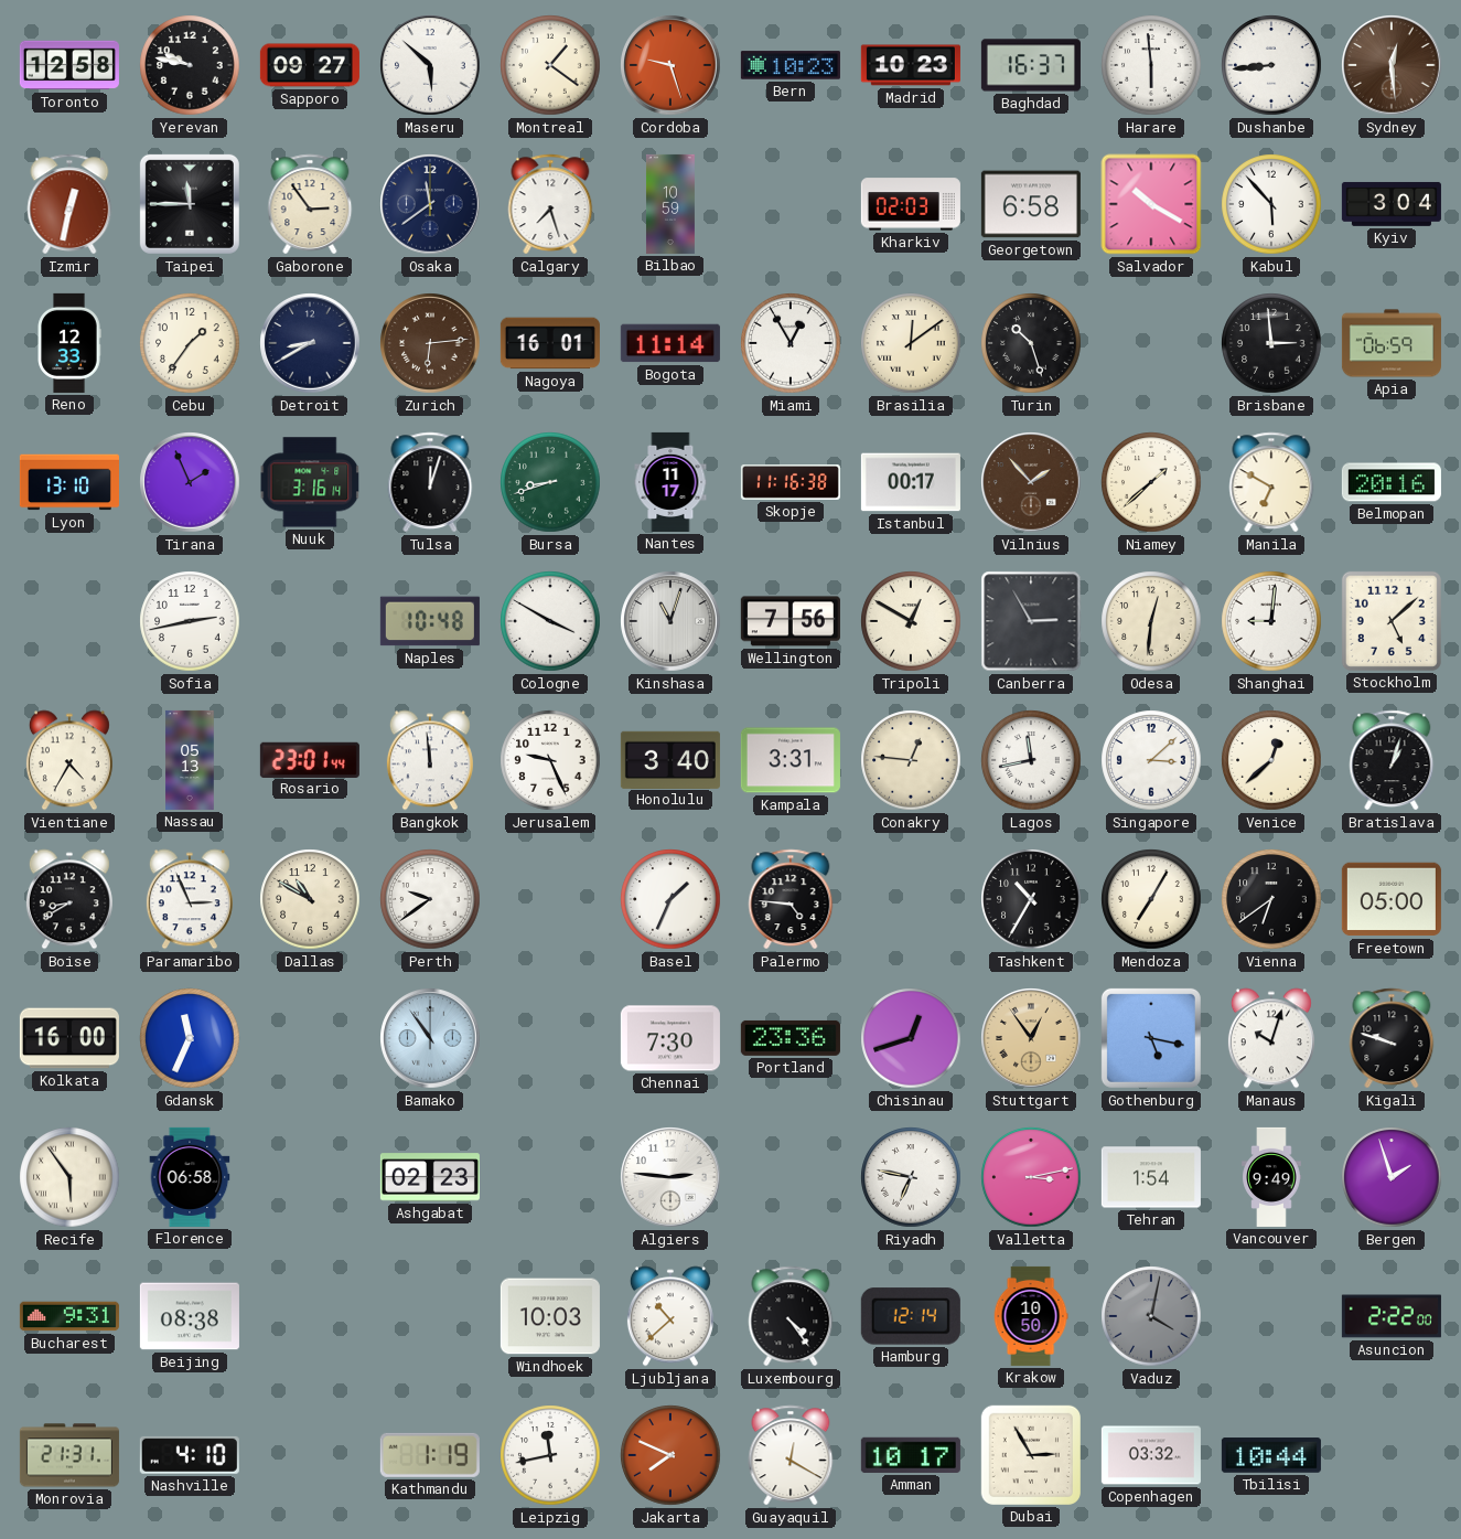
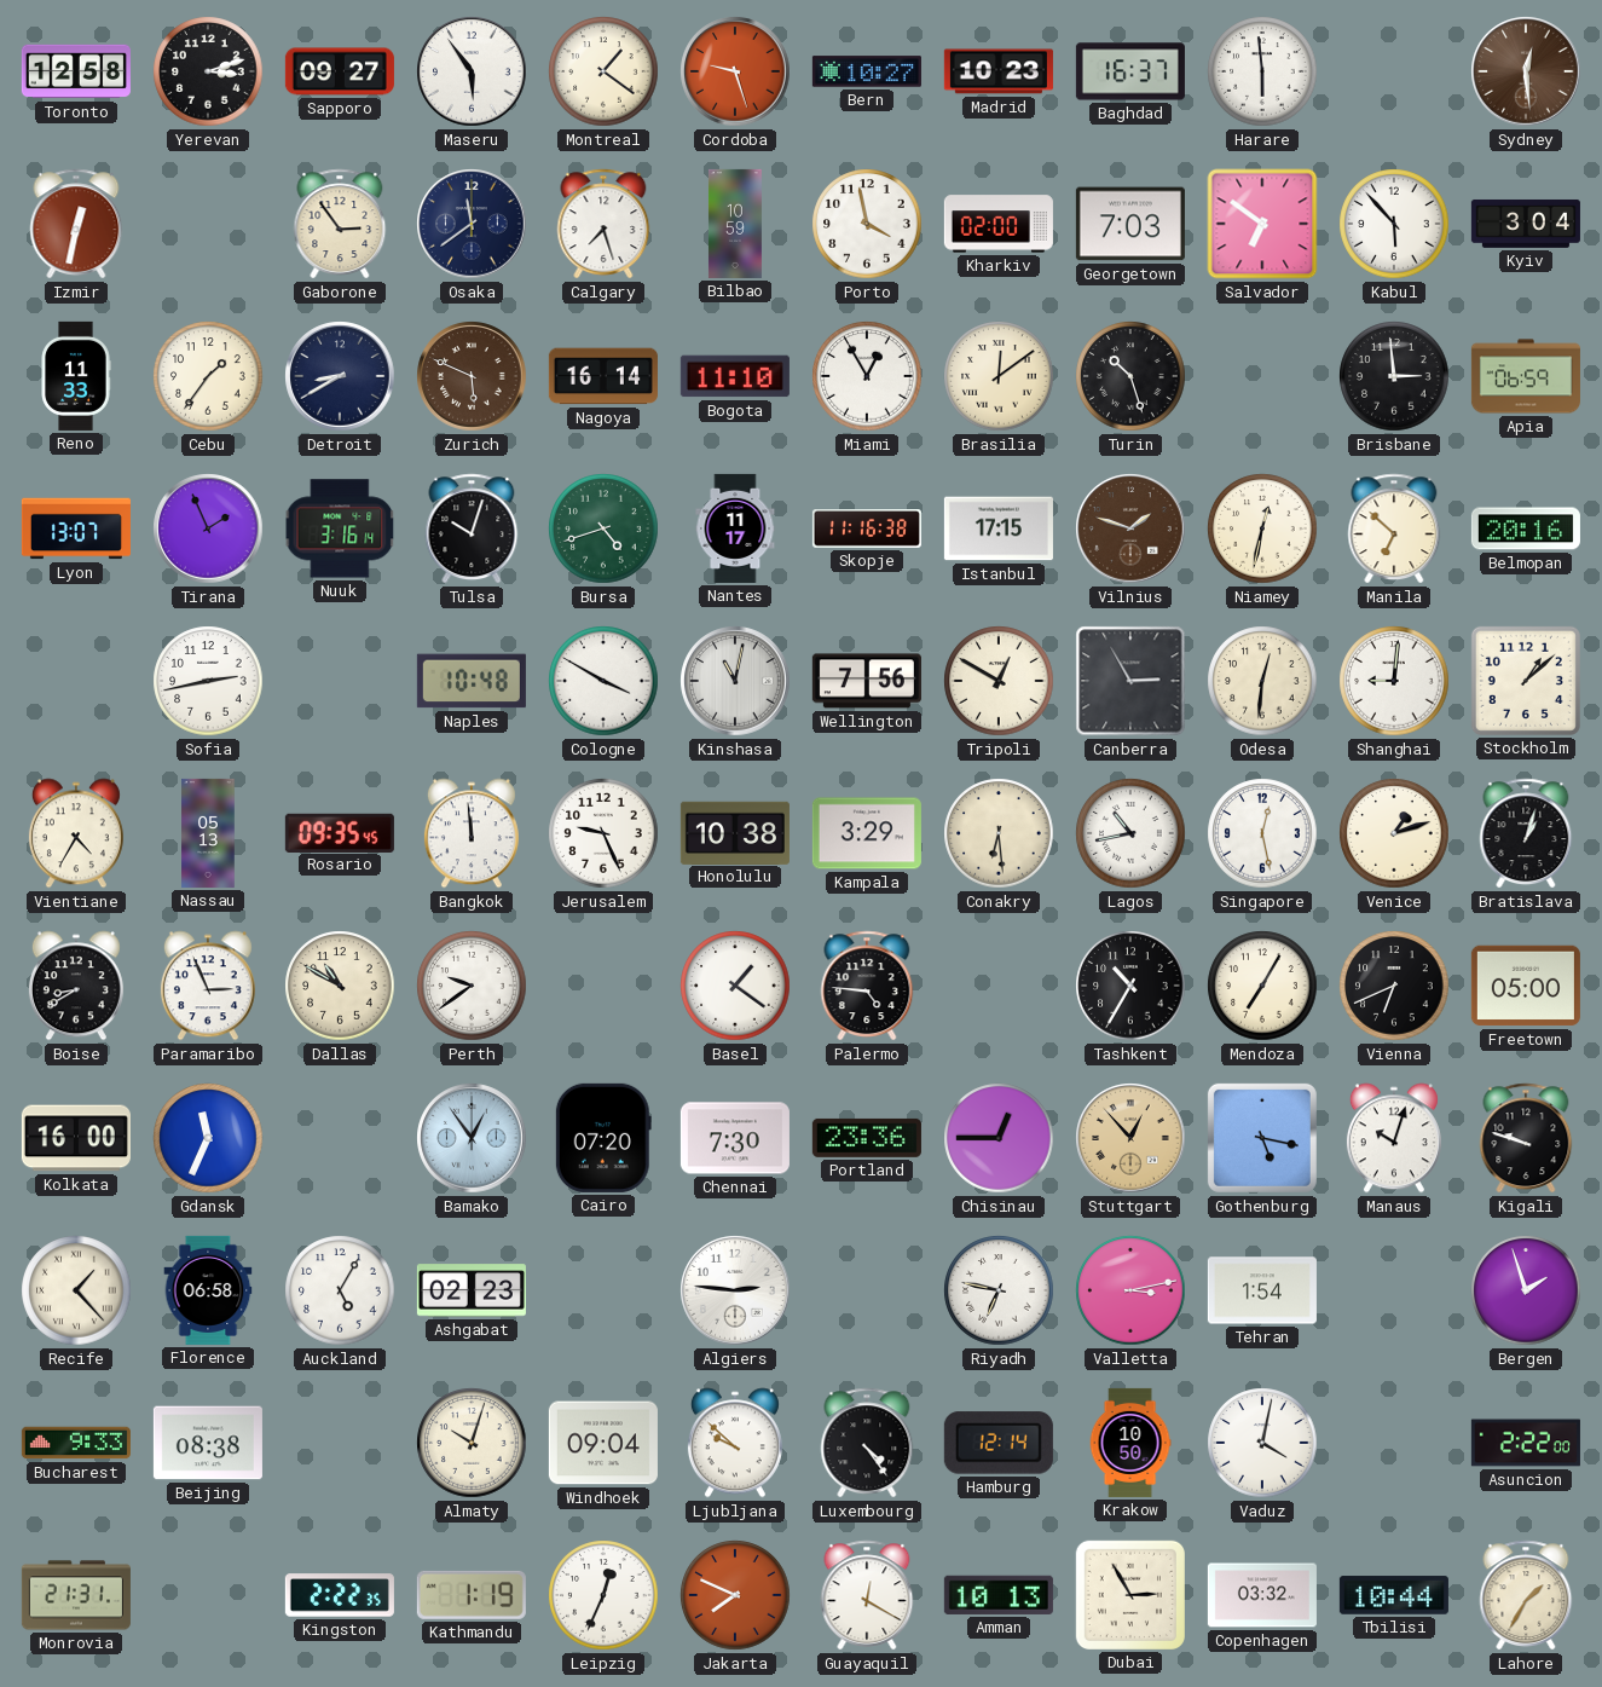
Yerevan: 9:47 -> 3:12 (208, 71)
Maseru: 5:52 -> 5:54 (472, 71)
Bern: 10:23 -> 10:27 (867, 71)
Dushanbe: 8:44 -> none (1271, 65)
Taipei: 11:45 -> none (190, 204)
Porto: none -> 3:58 (867, 224)
Kharkiv: 02:03 -> 02:00 (999, 224)
Georgetown: 6:58 -> 7:03 (1130, 224)
Salvador: 10:20 -> 6:51 (1262, 224)
Reno: 12:33 -> 11:33 (76, 376)
Zurich: 6:14 -> 5:49 (472, 376)
Nagoya: 16:01 -> 16:14 (603, 376)
Bogota: 11:14 -> 11:10 (735, 376)
Lyon: 13:10 -> 13:07 (76, 528)
Tulsa: 12:03 -> 10:03 (472, 528)
Bursa: 8:42 -> 4:42 (603, 528)
Istanbul: 00:17 -> 17:15 (999, 528)
Vilnius: 1:53 -> 1:48 (1130, 528)
Niamey: 1:38 -> 12:32 (1262, 528)
Manila: 6:50 -> 6:52 (1394, 528)
Kinshasa: 11:03 -> 11:02 (735, 681)
Stockholm: 5:08 -> 1:08 (1526, 681)
Rosario: 23:01 -> 09:35 (340, 832)
Honolulu: 3:40 -> 10:38 (735, 832)
Kampala: 3:31 -> 3:29 (867, 833)
Conakry: 12:46 -> 6:29 (999, 833)
Lagos: 11:43 -> 10:43 (1130, 833)
Singapore: 3:08 -> 12:28 (1262, 833)
Venice: 12:38 -> 1:12 (1394, 833)
Basel: 1:34 -> 1:21 (735, 986)
Vienna: 6:39 -> 6:41 (1394, 986)
Bamako: 10:54 -> 12:54 (472, 1138)
Cairo: none -> 07:20 (603, 1138)
Chisinau: 12:42 -> 12:45 (999, 1138)
Stuttgart: 12:54 -> 12:53 (1130, 1138)
Recife: 5:54 -> 1:23 (76, 1290)
Auckland: none -> 5:05 (340, 1290)
Vancouver: 9:49 -> none (1271, 1177)
Bucharest: 9:31 -> 9:33 (76, 1443)
Almaty: none -> 10:03 (472, 1443)
Windhoek: 10:03 -> 09:04 (603, 1443)
Ljubljana: 10:38 -> 9:52 (735, 1443)
Vaduz dial: grey -> white (1262, 1443)
Nashville: 4:10 -> none (190, 1455)
Kingston: none -> 2:22 (340, 1595)
Leipzig: 11:43 -> 12:34 (603, 1595)
Amman: 10:17 -> 10:13 (999, 1595)
Lahore: none -> 1:35 (1526, 1595)
